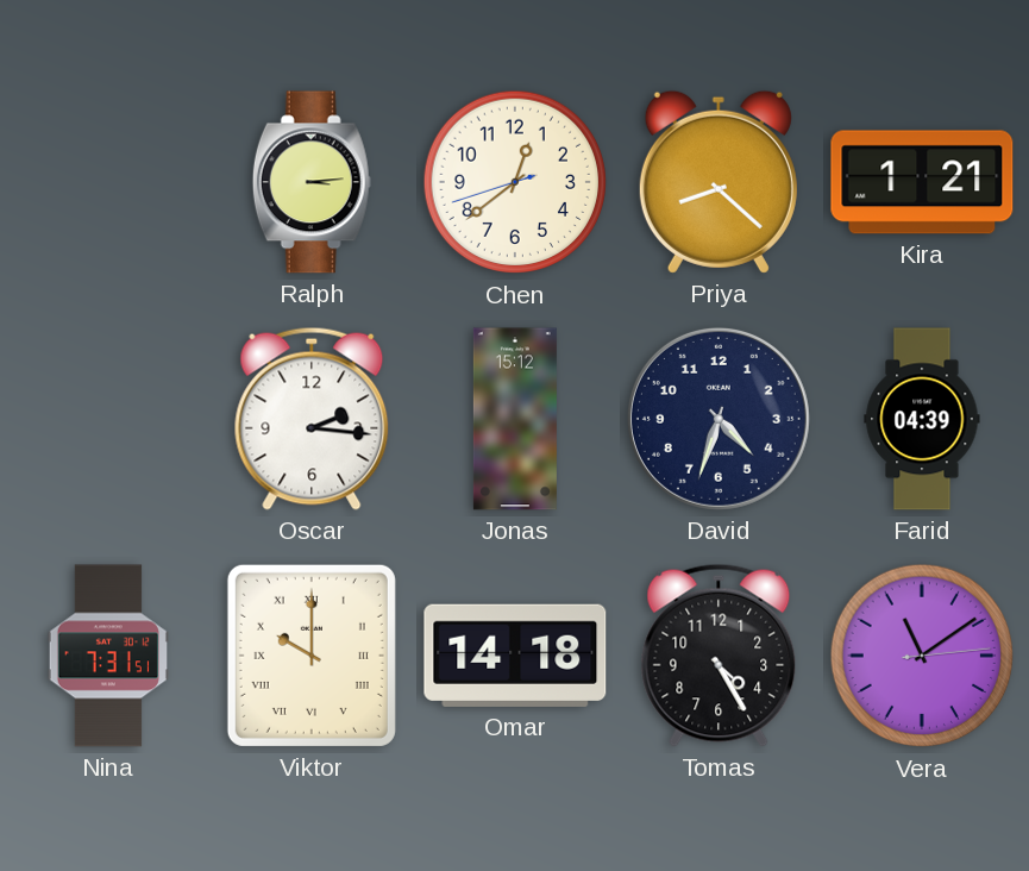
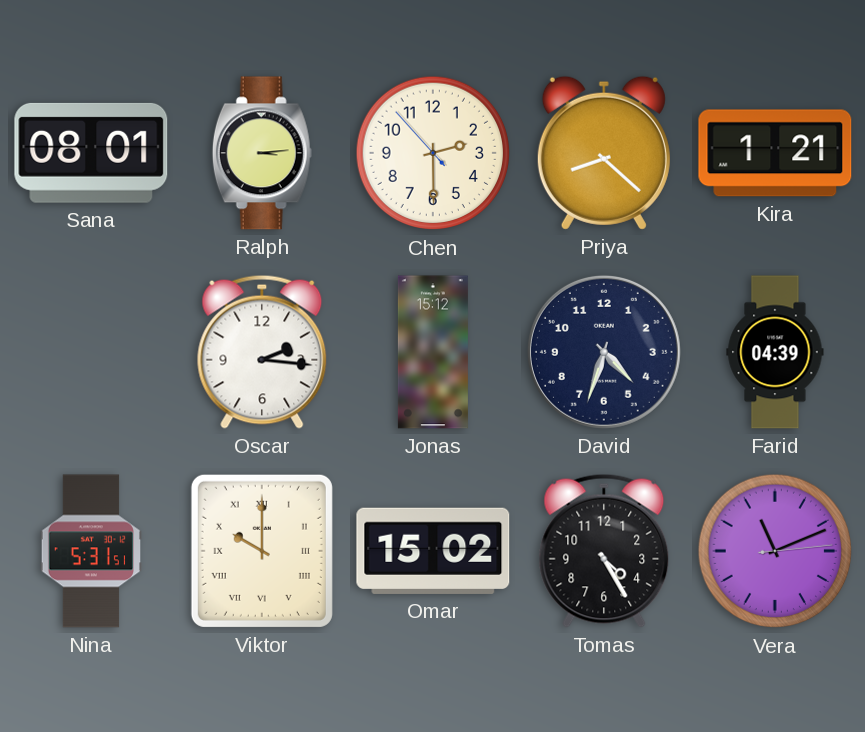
Sana: none -> 08:01 (91, 153)
Chen: 12:38 -> 2:29 (433, 153)
Nina: 7:31 -> 5:31 (90, 551)
Omar: 14:18 -> 15:02 (433, 551)
Vera: 11:09 -> 11:11 (775, 551)
